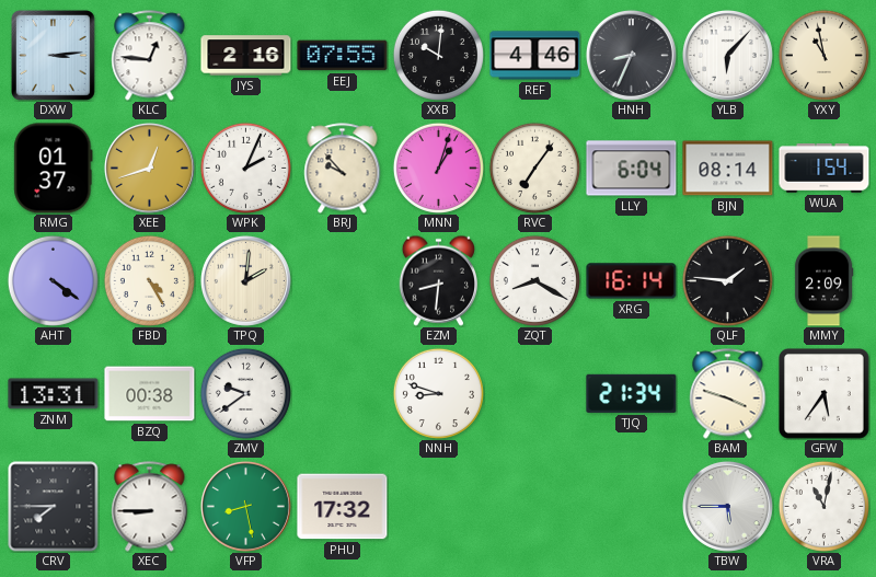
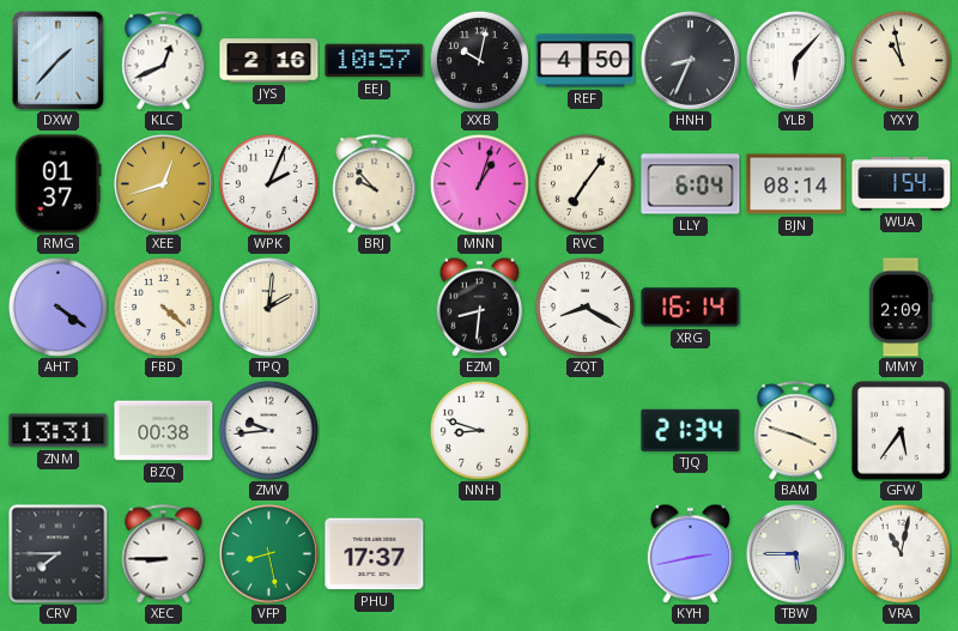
DXW: 3:14 -> 1:37 (57, 60)
KLC: 12:46 -> 12:41 (164, 61)
EEJ: 07:55 -> 10:57 (375, 61)
XXB: 10:01 -> 10:02 (479, 60)
REF: 4:46 -> 4:50 (586, 61)
FBD: 4:25 -> 4:22 (163, 307)
QLF: 1:46 -> none (727, 280)
ZMV: 9:39 -> 9:44 (268, 430)
PHU: 17:32 -> 17:37 (375, 554)
KYH: none -> 2:43 (690, 553)
